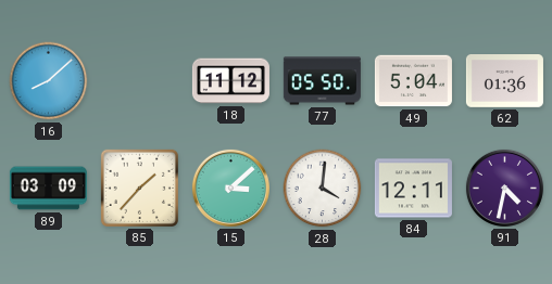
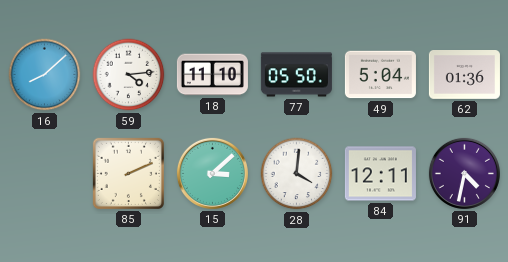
59: none -> 4:14 (129, 75)
18: 11:12 -> 11:10 (212, 75)
89: 03:09 -> none (48, 189)
85: 1:37 -> 2:11 (128, 173)
